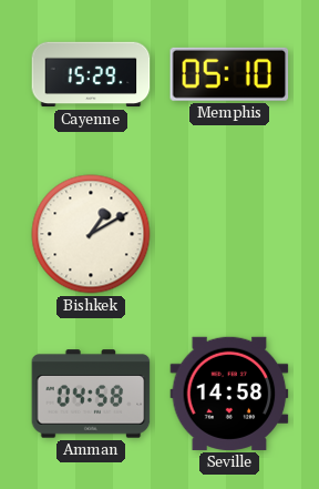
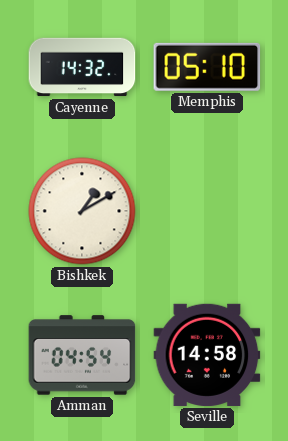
Cayenne: 15:29 -> 14:32 (82, 67)
Amman: 04:58 -> 04:54 (82, 355)
